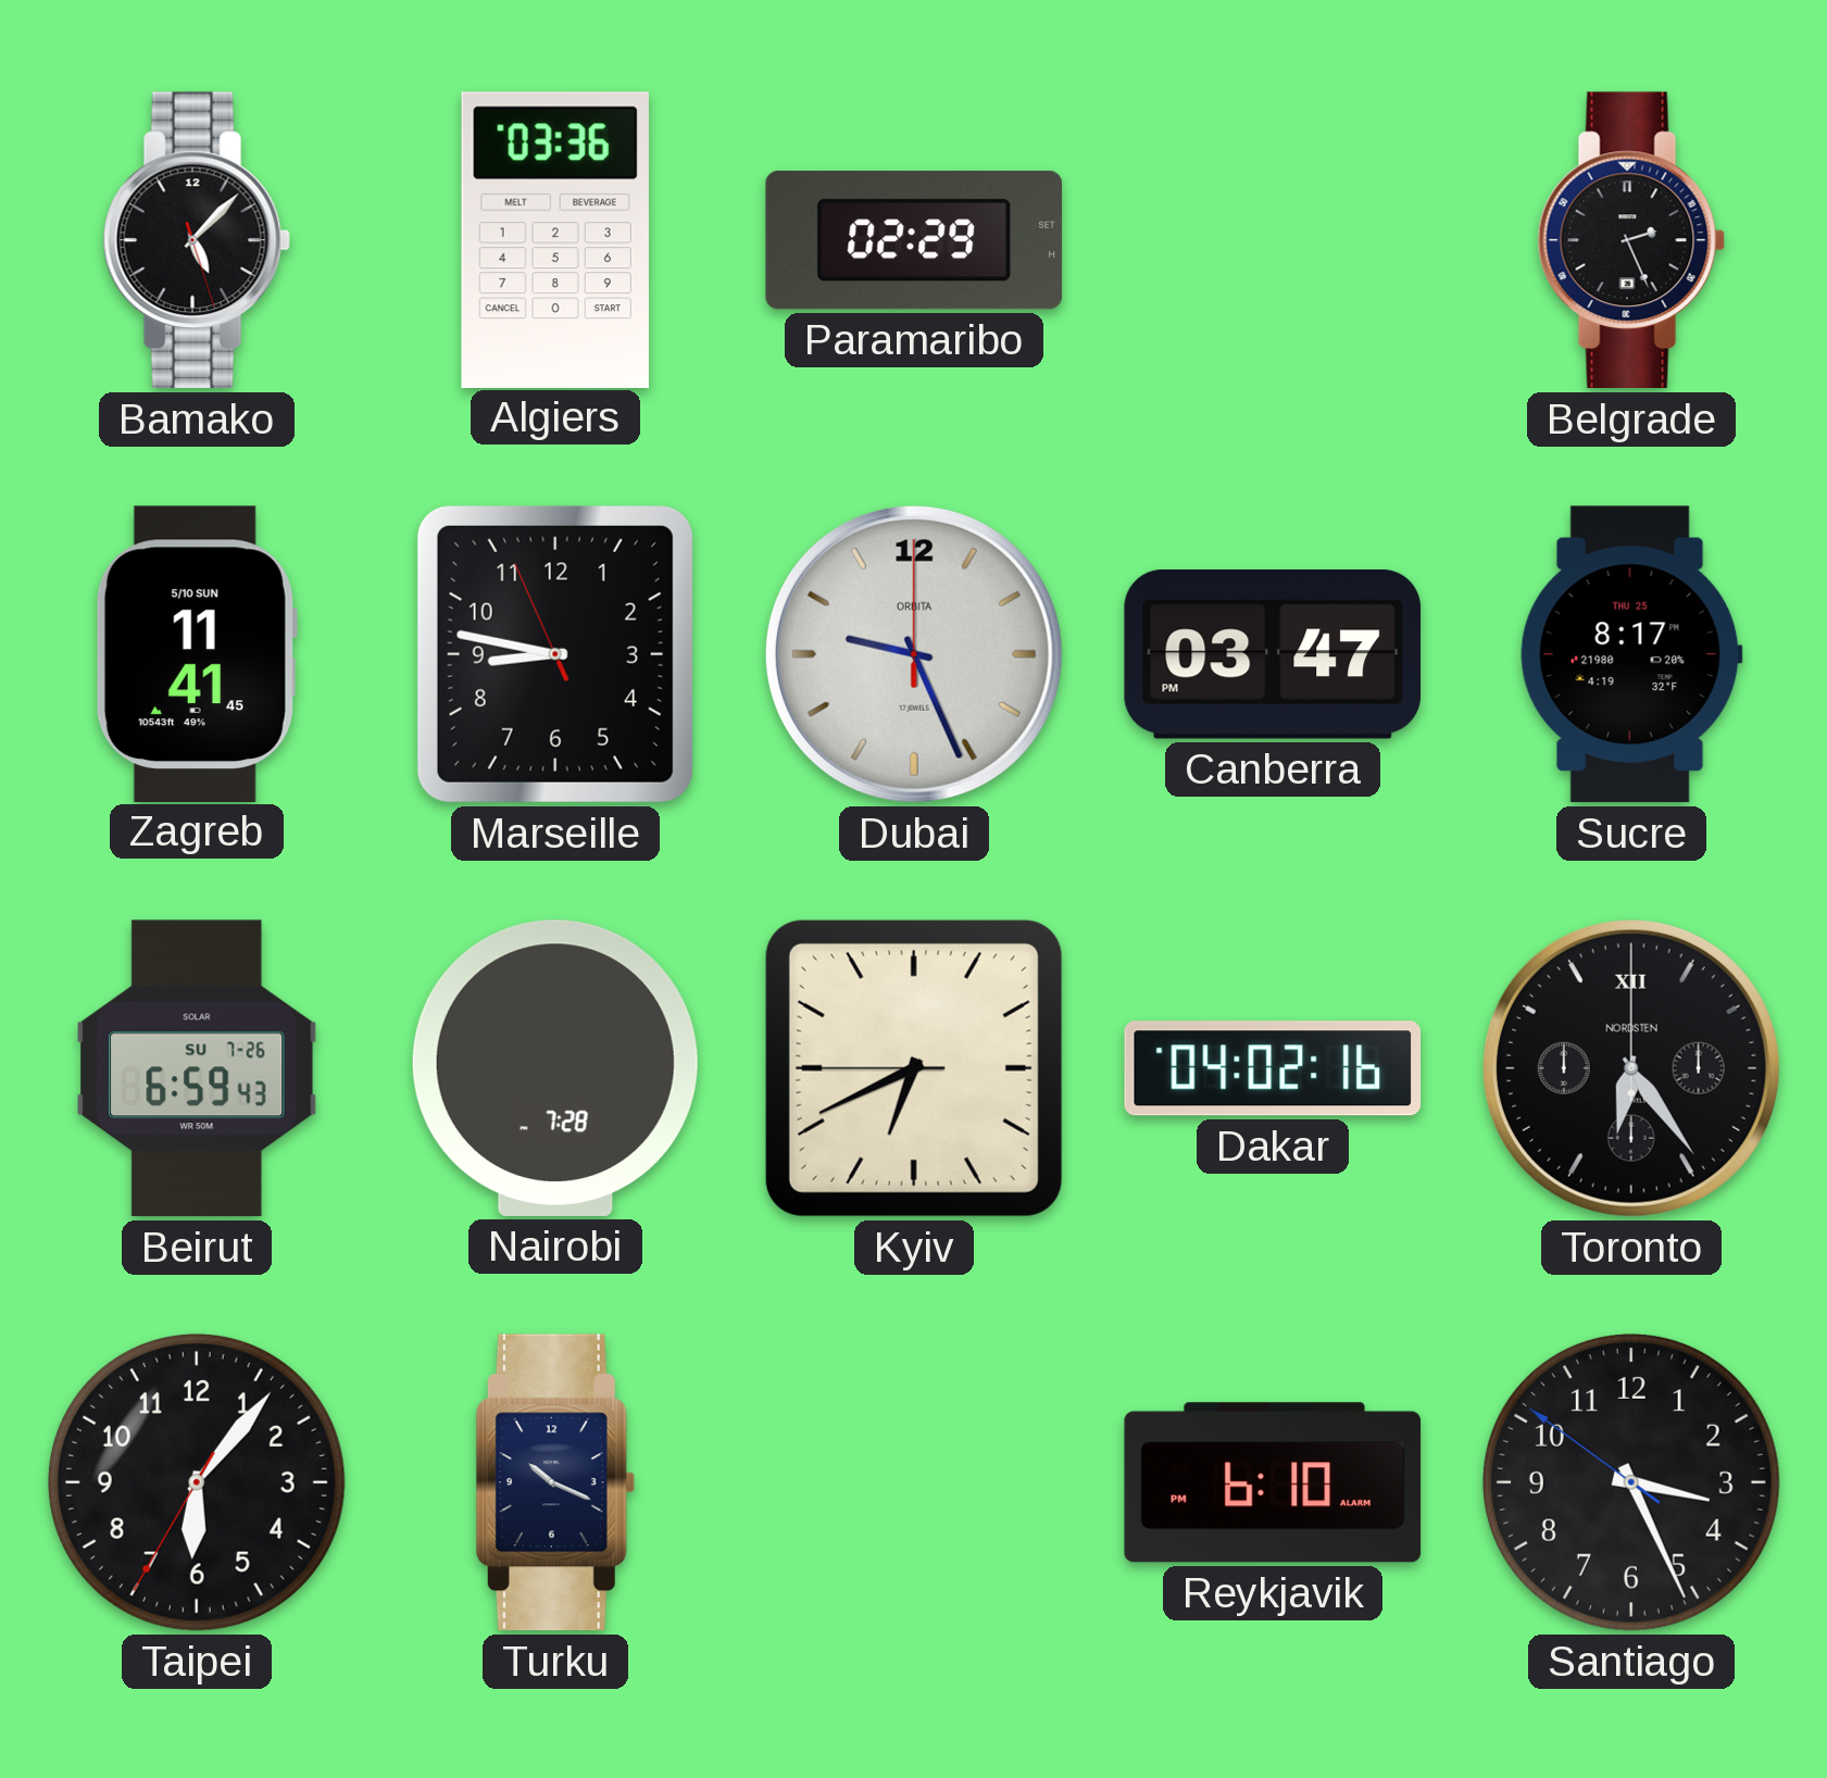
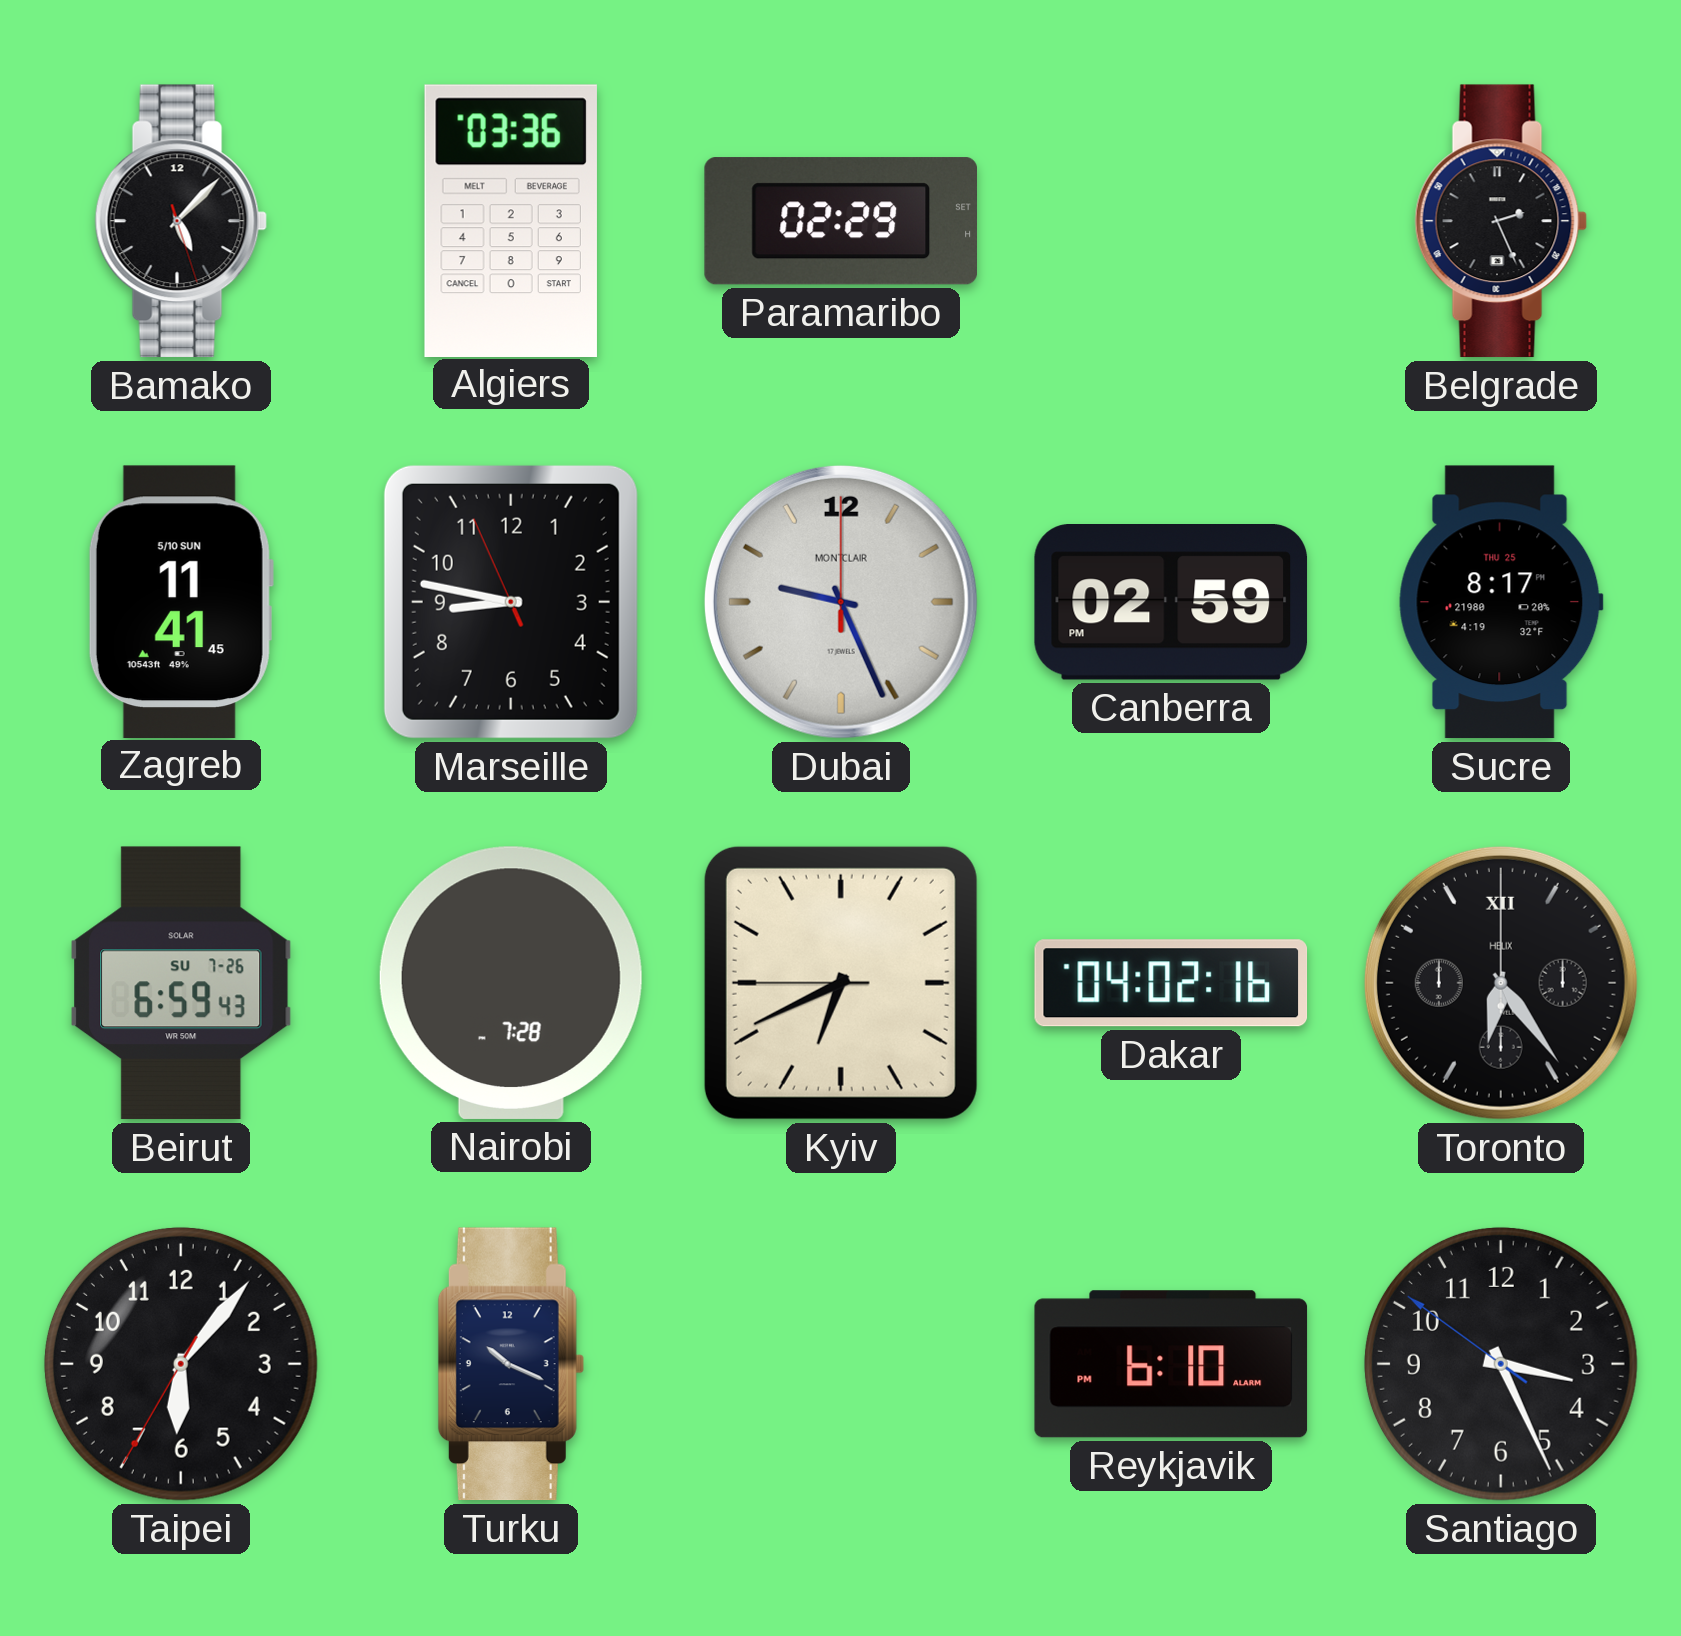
Dubai brand: ORBITA -> MONTCLAIR (841, 602)
Canberra: 03:47 -> 02:59 (1171, 603)
Toronto brand: NORDSTEN -> HELIX (1501, 983)
